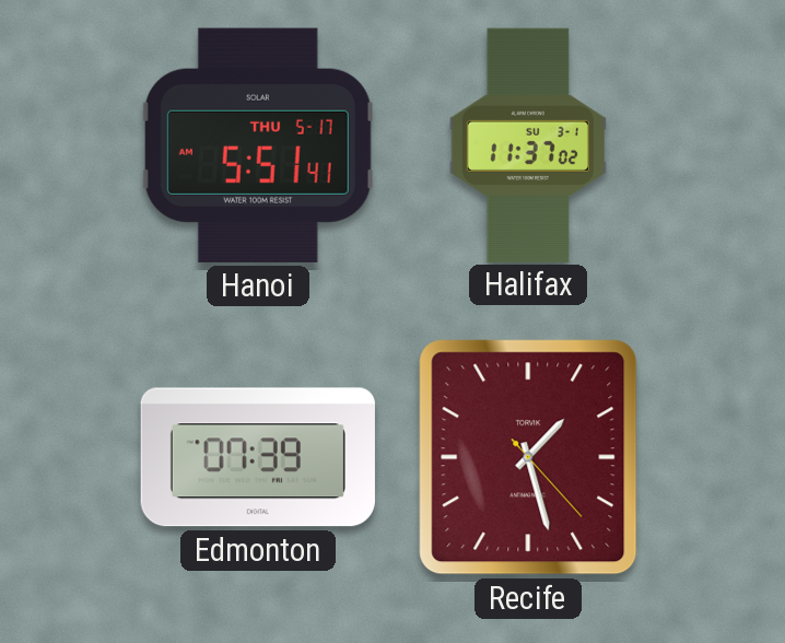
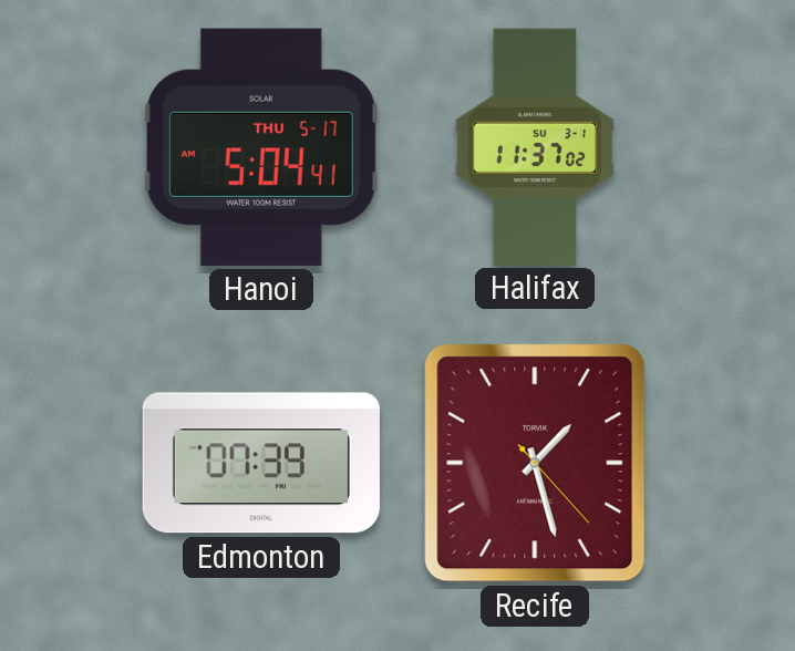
Hanoi: 5:51 -> 5:04 (261, 147)
